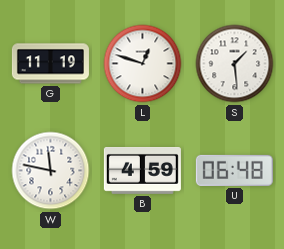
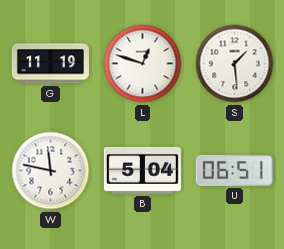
B: 4:59 -> 5:04 (142, 170)
U: 06:48 -> 06:51 (234, 170)
